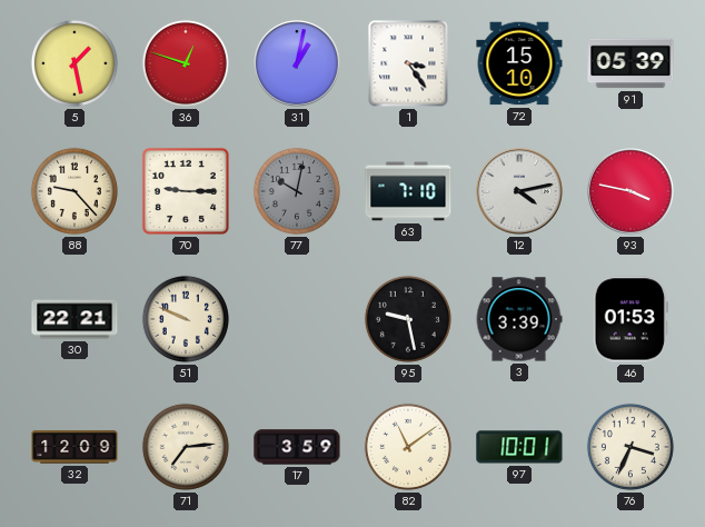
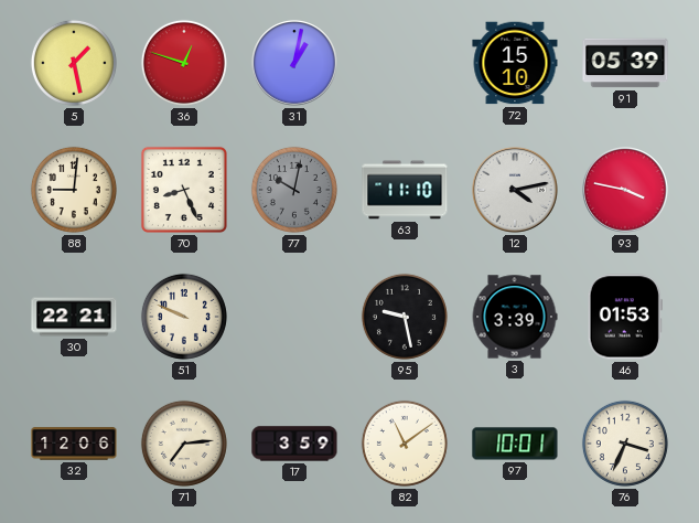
1: 3:24 -> none (408, 63)
88: 9:23 -> 9:01 (74, 190)
70: 9:15 -> 8:26 (184, 190)
63: 7:10 -> 11:10 (405, 190)
32: 12:09 -> 12:06 (74, 444)
